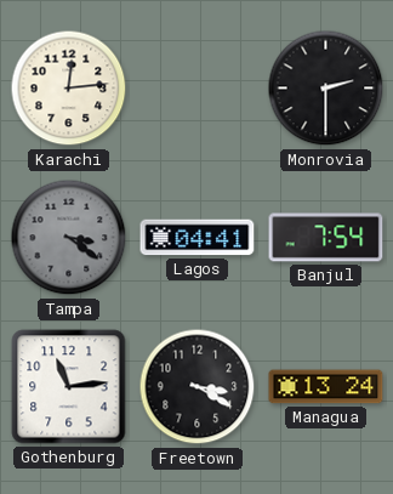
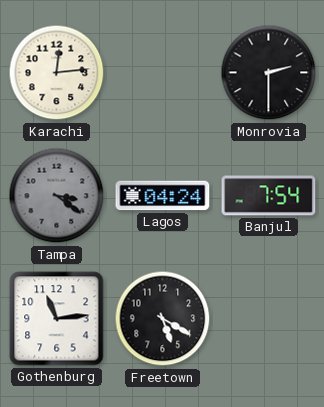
Lagos: 04:41 -> 04:24 (163, 196)
Freetown: 3:20 -> 5:20 (163, 319)
Managua: 13:24 -> none (326, 387)
